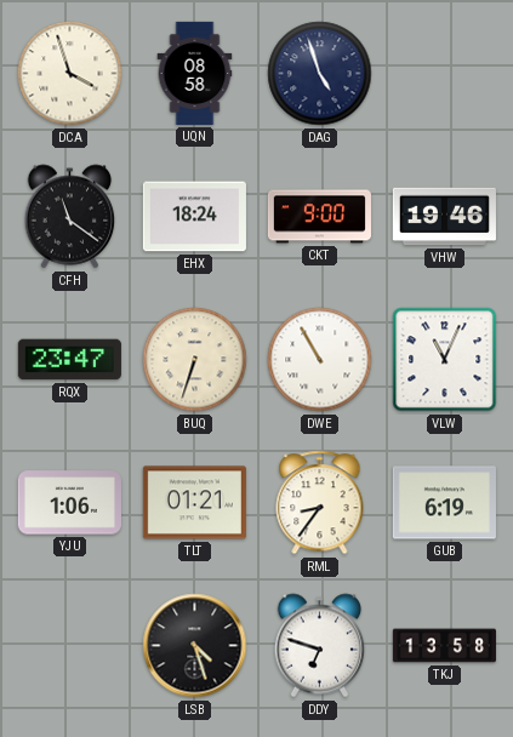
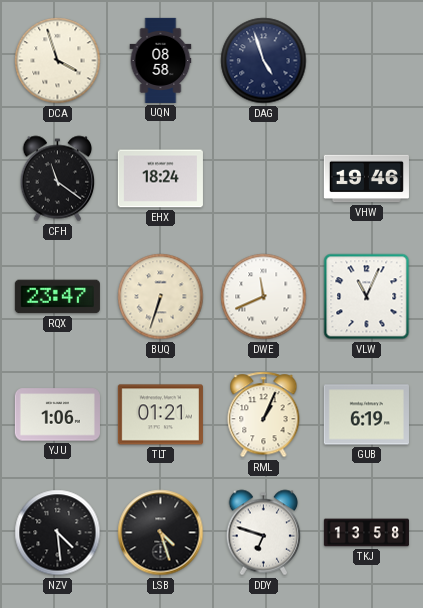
CKT: 9:00 -> none (319, 217)
DWE: 10:55 -> 11:41 (264, 297)
RML: 8:36 -> 1:04 (264, 415)
NZV: none -> 4:29 (58, 533)
